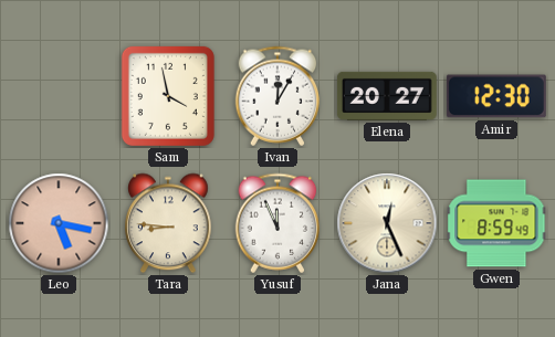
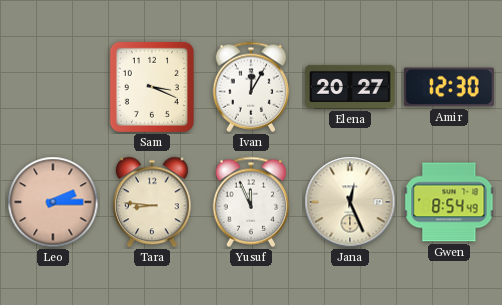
Sam: 3:58 -> 3:19 (152, 87)
Leo: 5:17 -> 2:15 (53, 202)
Gwen: 8:59 -> 8:54 (449, 202)
